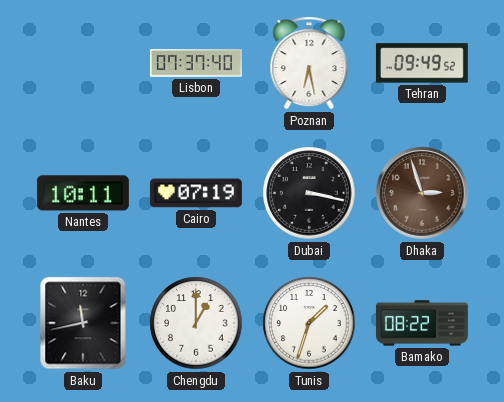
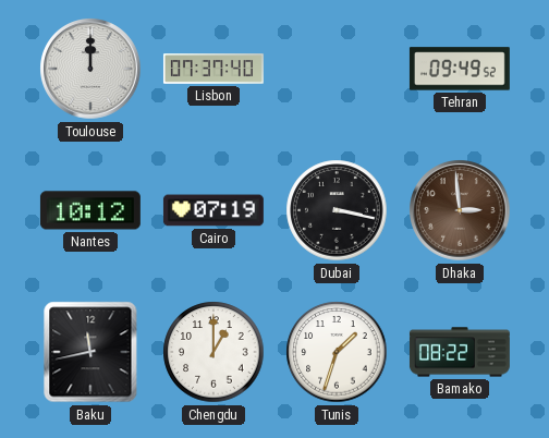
Toulouse: none -> 12:00 (90, 69)
Poznan: 6:28 -> none (309, 63)
Nantes: 10:11 -> 10:12 (90, 210)
Dhaka: 2:57 -> 2:59 (460, 210)
